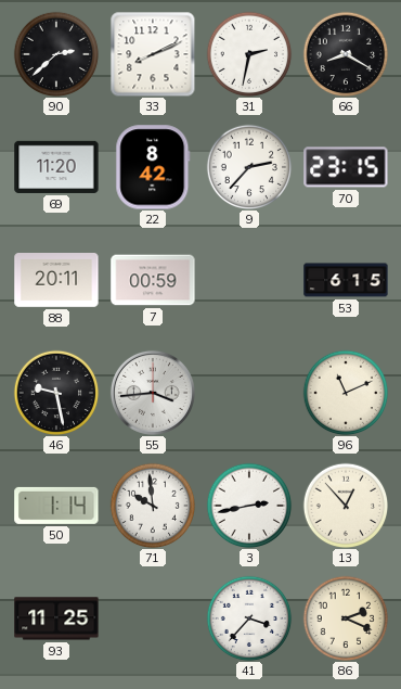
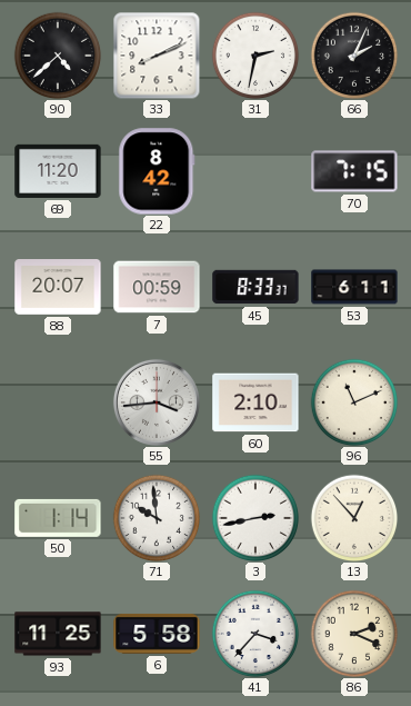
90: 2:38 -> 4:38 (58, 56)
66: 8:20 -> 2:04 (354, 56)
9: 2:37 -> none (249, 167)
70: 23:15 -> 7:15 (354, 171)
88: 20:11 -> 20:07 (58, 287)
45: none -> 8:33 (255, 287)
53: 6:15 -> 6:11 (354, 287)
46: 9:28 -> none (56, 393)
60: none -> 2:10 (255, 402)
6: none -> 5:58 (157, 634)
